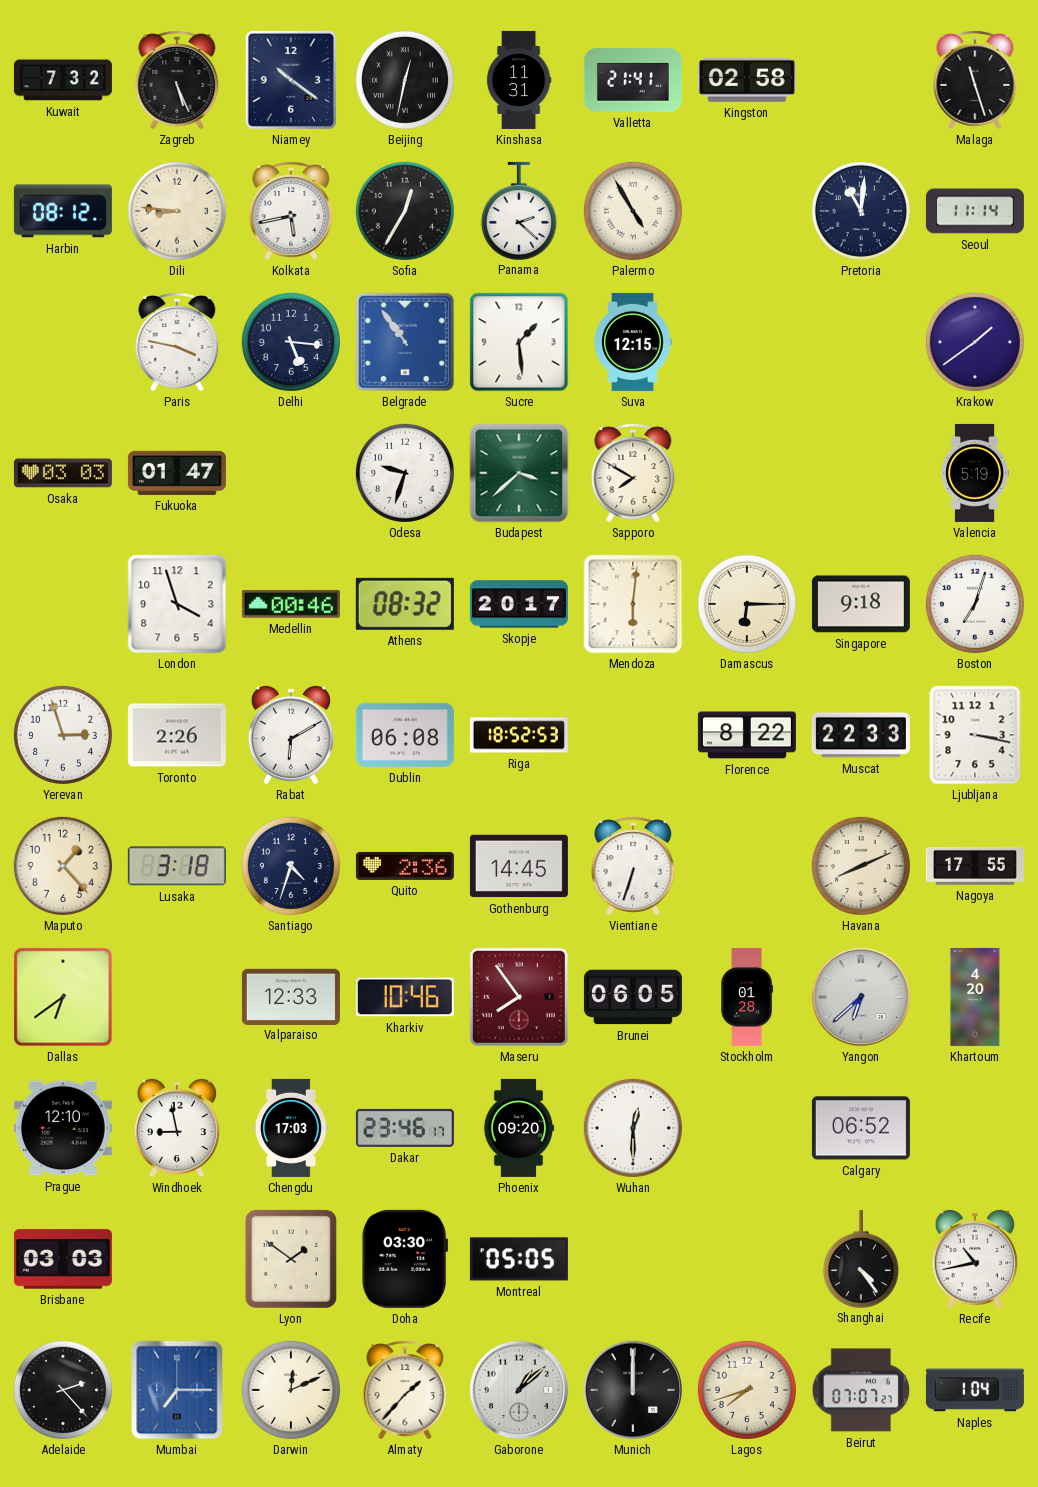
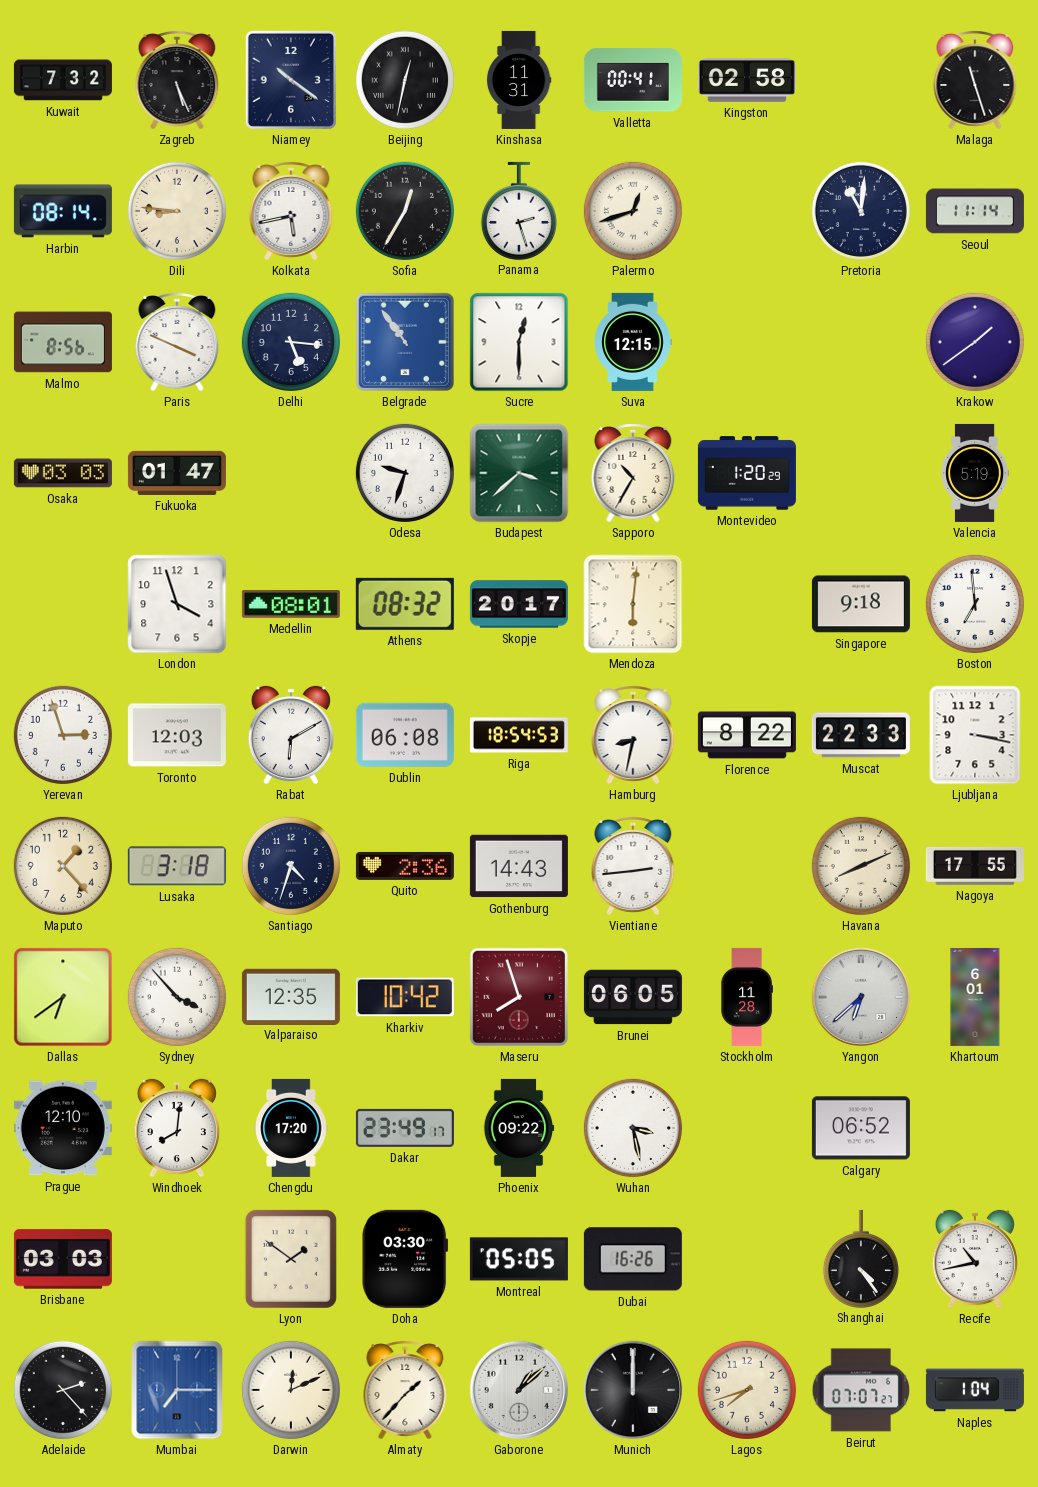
Valletta: 21:41 -> 00:41 (633, 80)
Harbin: 08:12 -> 08:14 (63, 211)
Panama: 2:22 -> 2:27 (519, 210)
Palermo: 4:55 -> 12:42 (633, 211)
Malmo: none -> 8:56 (63, 342)
Paris: 3:47 -> 3:49 (177, 342)
Sucre: 1:29 -> 12:30 (519, 342)
Sapporo: 7:50 -> 10:35 (633, 473)
Montevideo: none -> 1:20 (747, 473)
Medellin: 00:46 -> 08:01 (291, 605)
Damascus: 6:15 -> none (747, 604)
Boston: 7:03 -> 6:59 (975, 604)
Toronto: 2:26 -> 12:03 (177, 735)
Riga: 18:52 -> 18:54 (519, 735)
Hamburg: none -> 8:32 (633, 735)
Gothenburg: 14:45 -> 14:43 (519, 866)
Vientiane: 6:33 -> 2:44 (633, 866)
Sydney: none -> 3:53 (177, 997)
Valparaiso: 12:33 -> 12:35 (291, 996)
Kharkiv: 10:46 -> 10:42 (405, 997)
Maseru: 7:54 -> 7:57 (519, 997)
Stockholm: 01:28 -> 11:28 (747, 997)
Khartoum: 4:20 -> 6:01 (975, 997)
Windhoek: 8:58 -> 8:01 (177, 1128)
Chengdu: 17:03 -> 17:20 (291, 1128)
Dakar: 23:46 -> 23:49 (405, 1128)
Phoenix: 09:20 -> 09:22 (519, 1128)
Wuhan: 12:30 -> 3:28 (633, 1128)
Dubai: none -> 16:26 (633, 1259)
